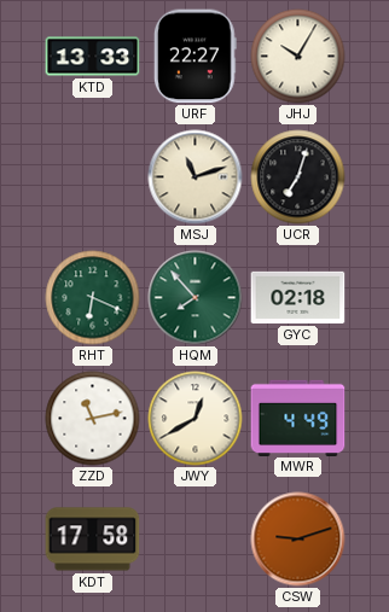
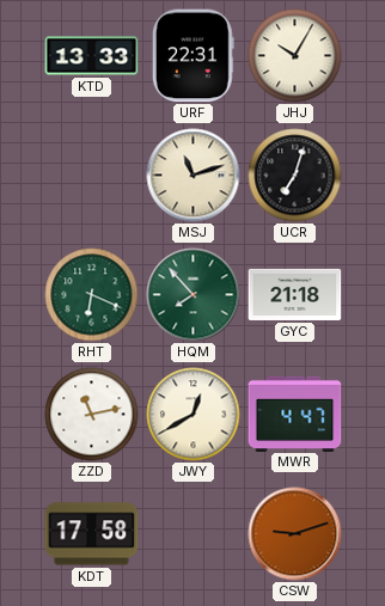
URF: 22:27 -> 22:31 (192, 56)
GYC: 02:18 -> 21:18 (295, 294)
MWR: 4:49 -> 4:47 (295, 414)
